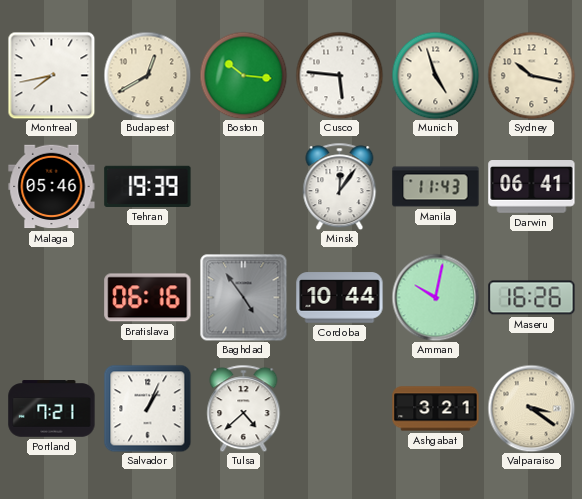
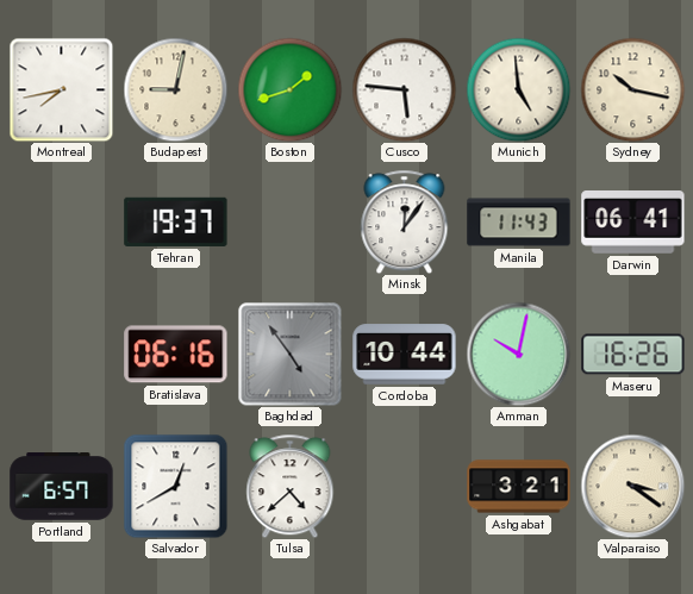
Budapest: 12:40 -> 9:02 (175, 89)
Boston: 10:16 -> 1:42 (289, 89)
Munich: 4:57 -> 4:59 (518, 89)
Malaga: 05:46 -> none (52, 187)
Tehran: 19:39 -> 19:37 (176, 221)
Portland: 7:21 -> 6:57 (62, 487)
Salvador: 1:04 -> 12:40 (175, 486)
